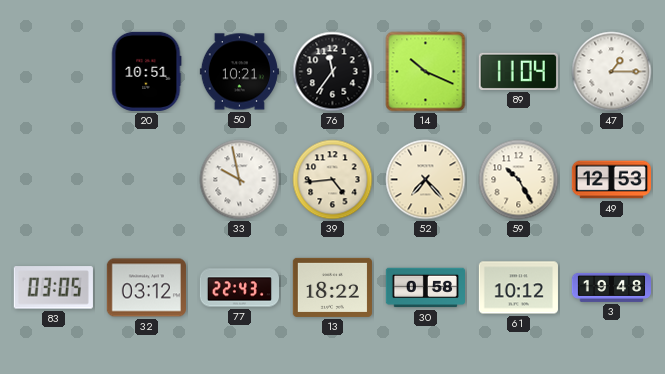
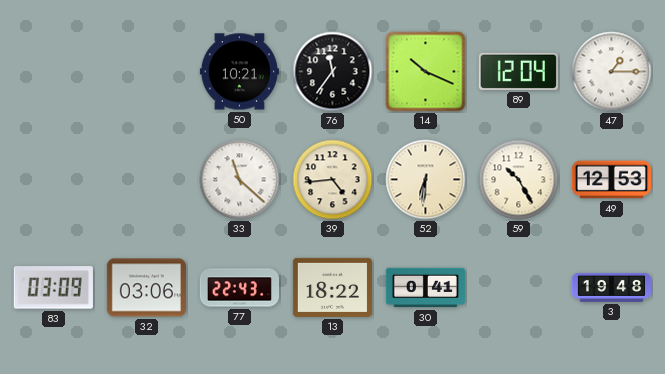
20: 10:51 -> none (146, 71)
89: 11:04 -> 12:04 (518, 71)
33: 9:58 -> 11:22 (240, 180)
52: 7:23 -> 6:31 (426, 180)
83: 03:05 -> 03:09 (53, 288)
32: 03:12 -> 03:06 (146, 288)
30: 0:58 -> 0:41 (425, 288)
61: 10:12 -> none (518, 288)
